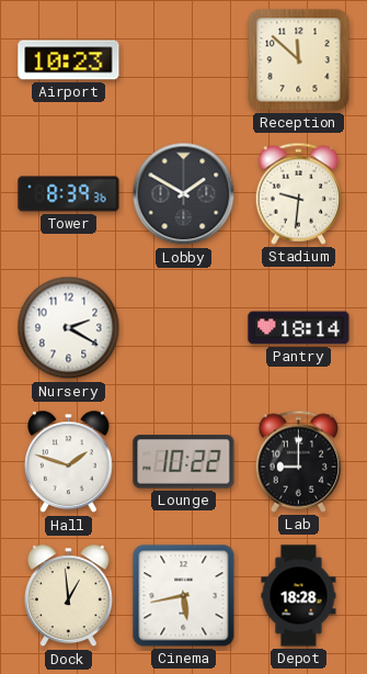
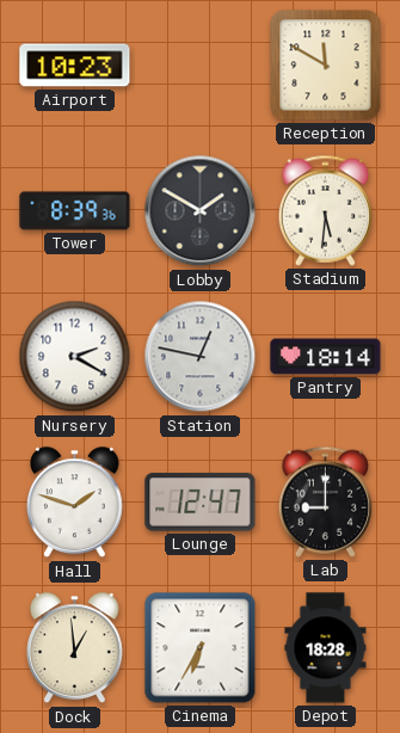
Reception: 11:52 -> 11:50 (326, 66)
Stadium: 9:31 -> 5:31 (325, 210)
Station: none -> 12:47 (201, 357)
Lounge: 10:22 -> 12:47 (201, 503)
Cinema: 5:43 -> 6:35 (201, 648)
